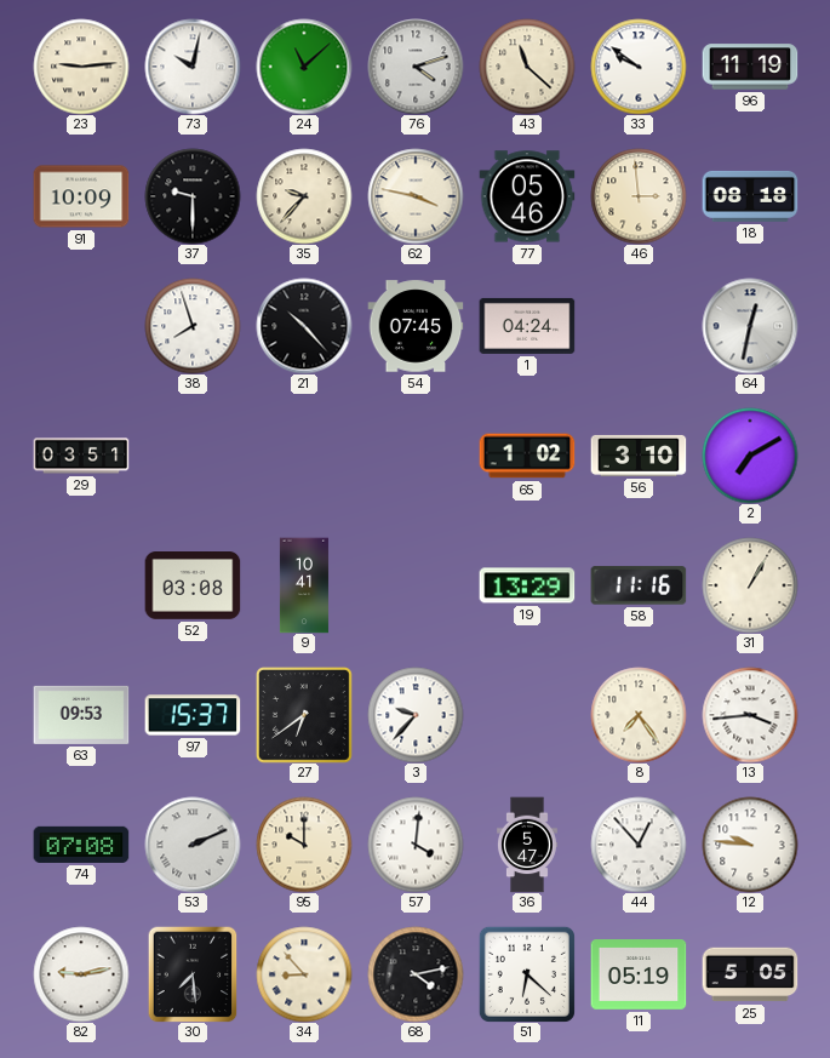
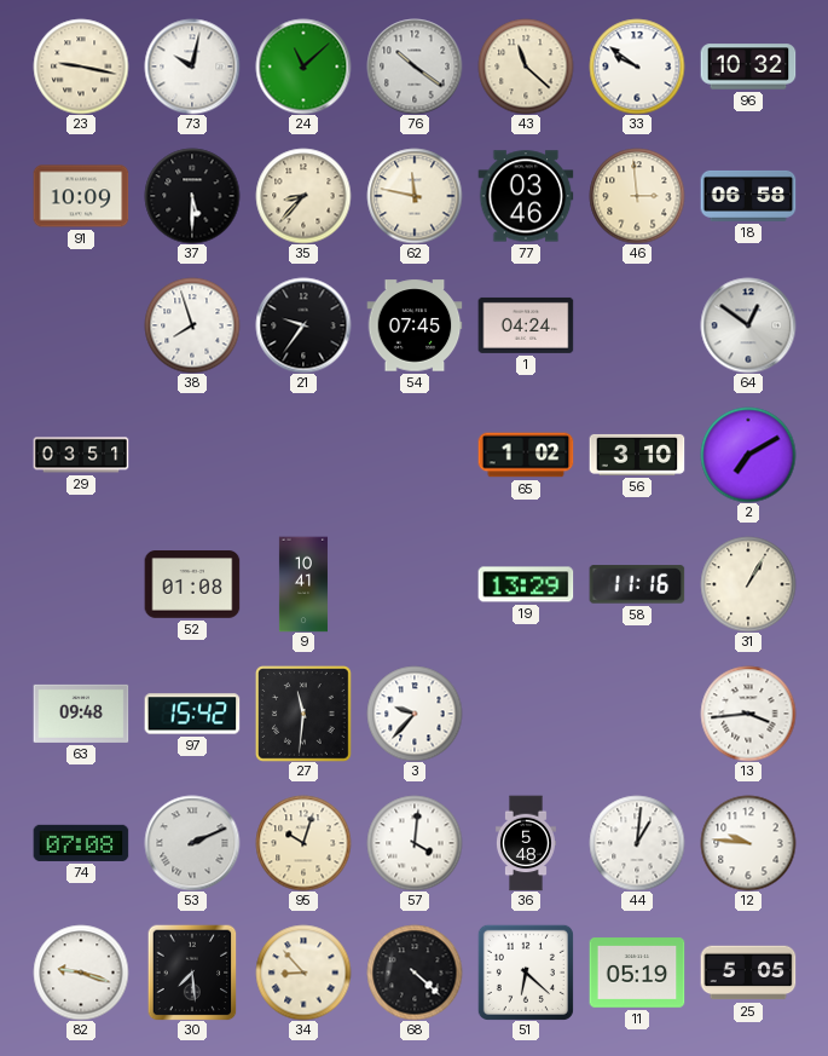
23: 9:14 -> 9:17 (81, 67)
76: 4:12 -> 10:21 (415, 67)
96: 11:19 -> 10:32 (748, 67)
37: 9:30 -> 5:30 (192, 196)
35: 9:37 -> 8:37 (303, 196)
62: 3:47 -> 11:47 (415, 196)
77: 05:46 -> 03:46 (526, 196)
18: 08:18 -> 06:58 (748, 196)
21: 10:23 -> 9:36 (303, 325)
64: 12:32 -> 12:51 (748, 325)
52: 03:08 -> 01:08 (192, 584)
63: 09:53 -> 09:48 (81, 714)
97: 15:37 -> 15:42 (192, 714)
27: 6:39 -> 11:31 (303, 714)
8: 7:24 -> none (639, 715)
95: 10:00 -> 10:03 (303, 843)
36: 5:47 -> 5:48 (526, 843)
44: 12:53 -> 1:01 (637, 843)
82: 9:13 -> 9:18 (81, 973)
68: 4:13 -> 4:22 (415, 973)
